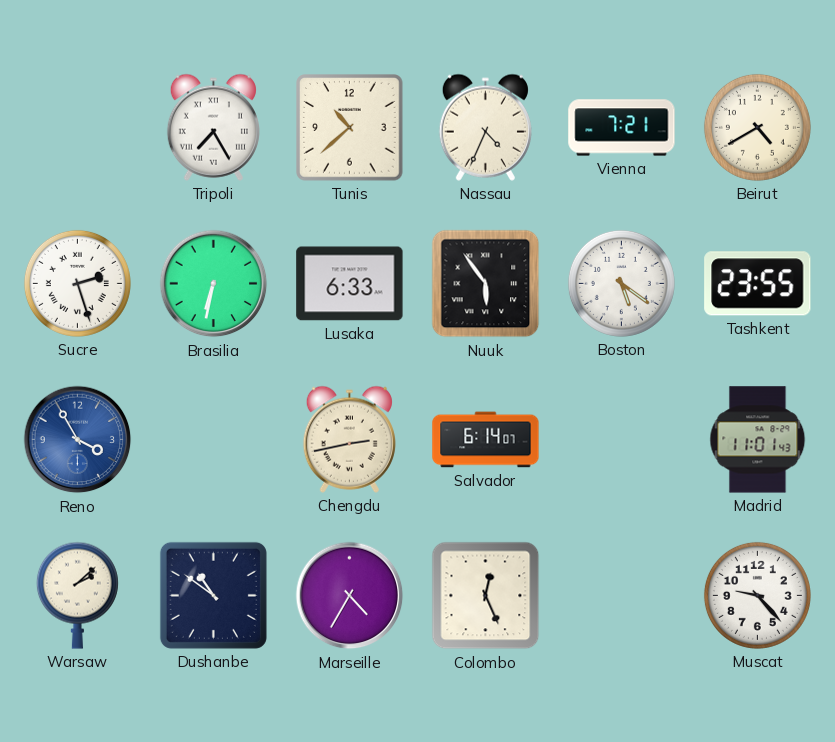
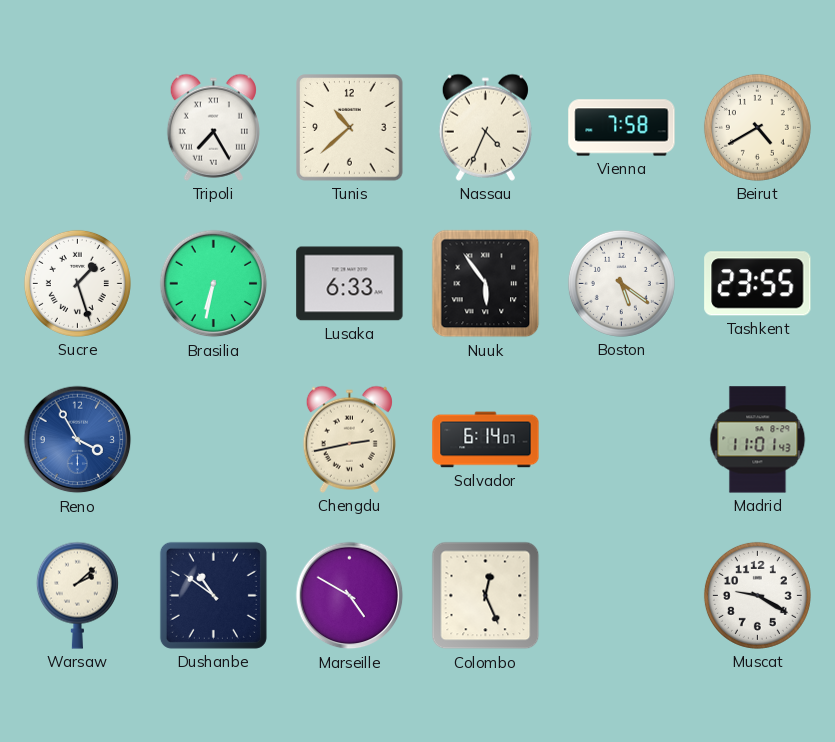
Vienna: 7:21 -> 7:58 (622, 128)
Sucre: 2:27 -> 1:27 (77, 283)
Marseille: 4:35 -> 4:50 (350, 596)
Muscat: 9:23 -> 9:20 (757, 595)
